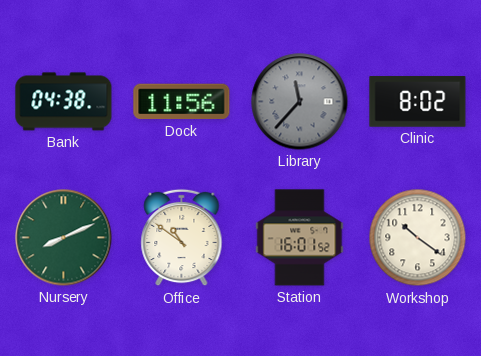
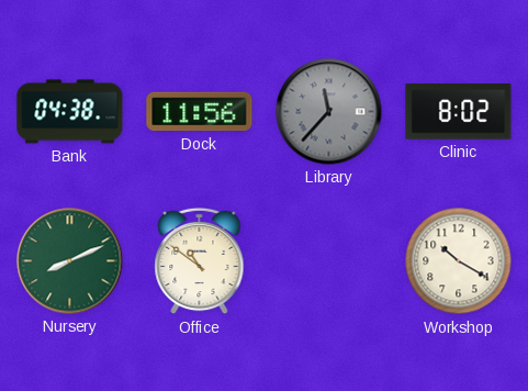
Station: 16:01 -> none (300, 238)
Workshop: 10:21 -> 10:20 (459, 261)
